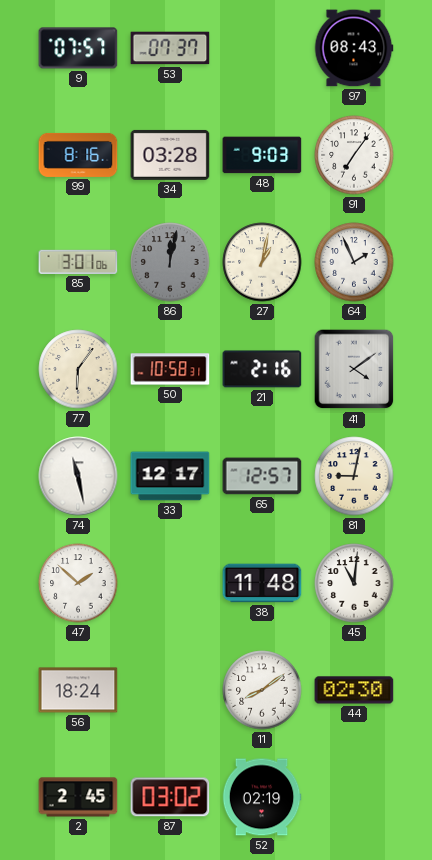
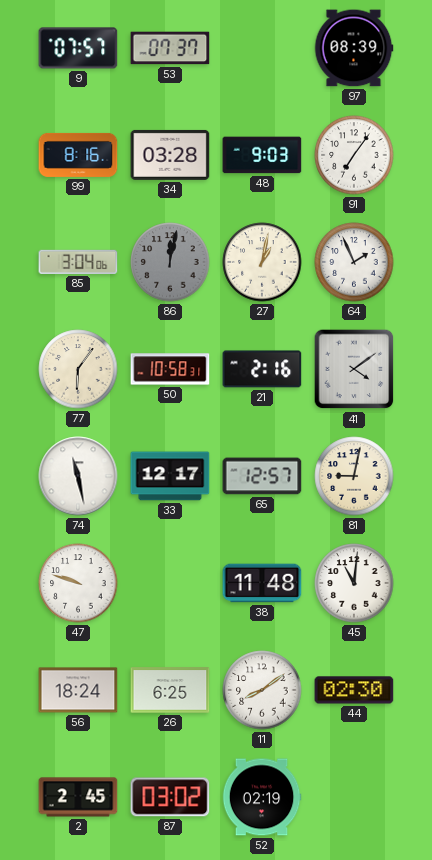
97: 08:43 -> 08:39 (354, 48)
85: 3:01 -> 3:04 (78, 262)
47: 1:52 -> 9:48 (78, 583)
26: none -> 6:25 (170, 690)
